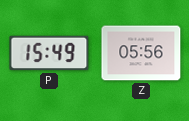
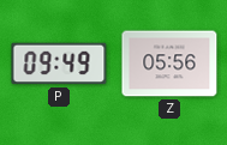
P: 15:49 -> 09:49 (59, 64)
